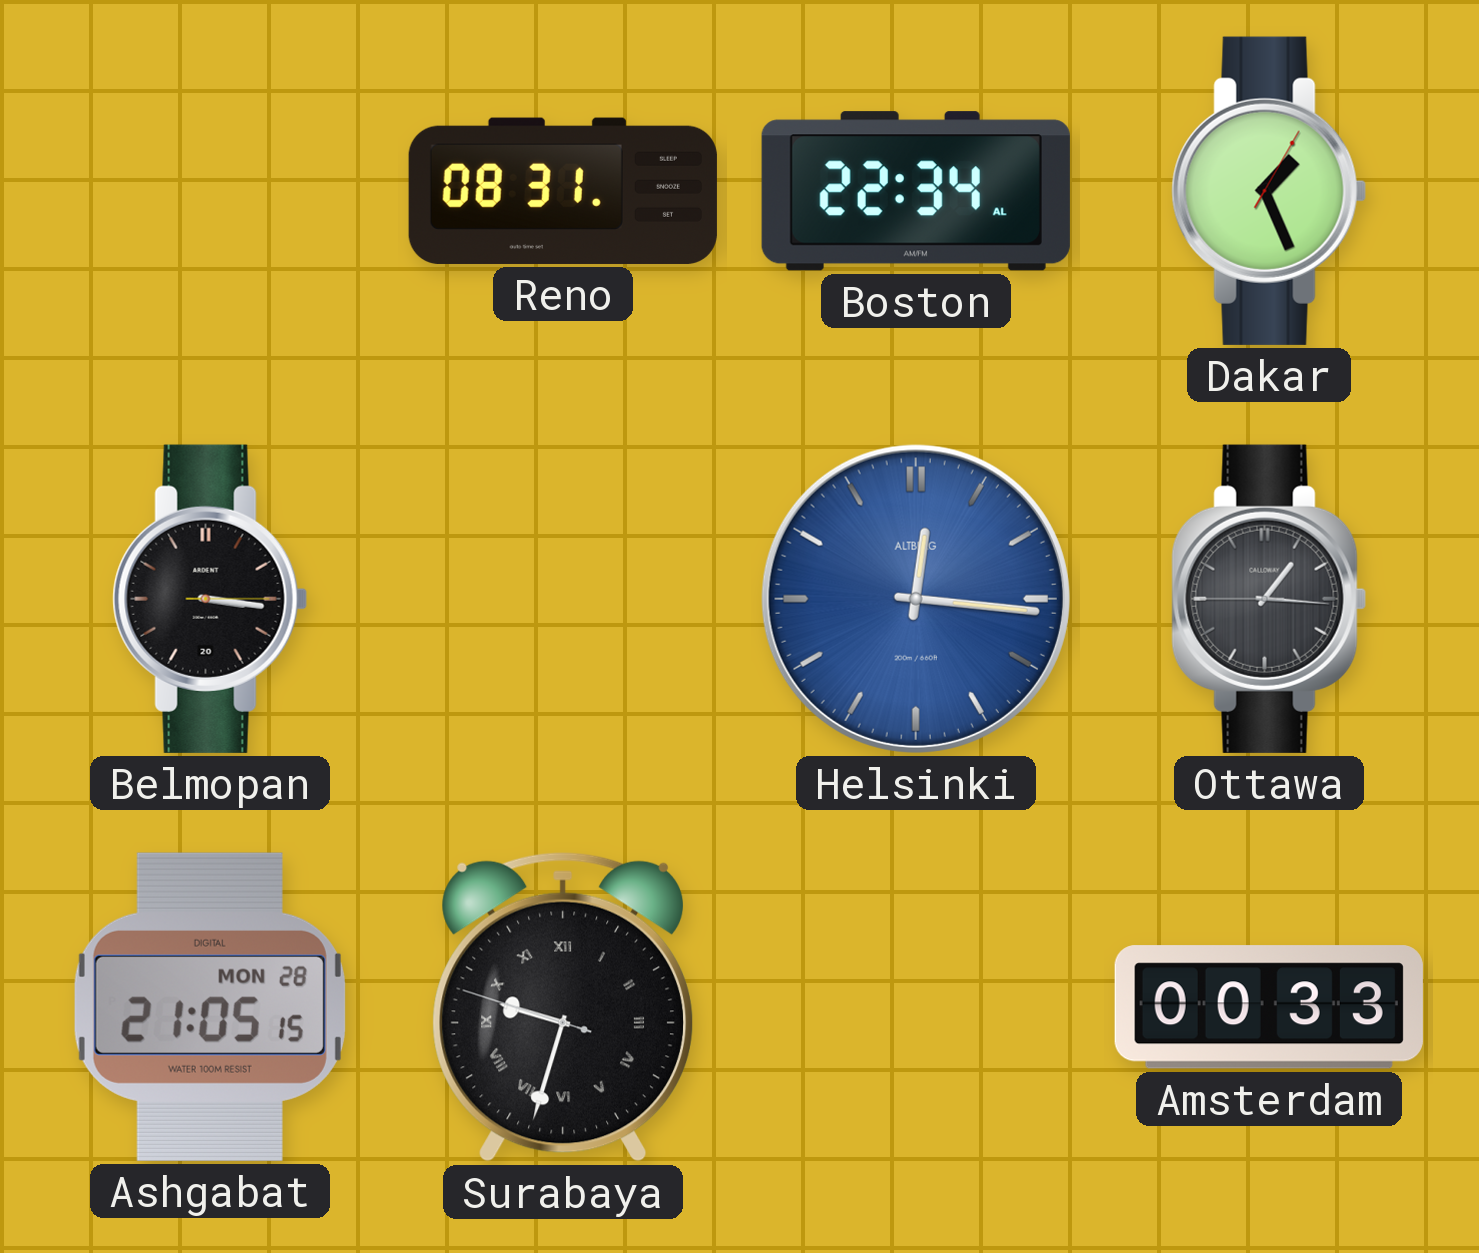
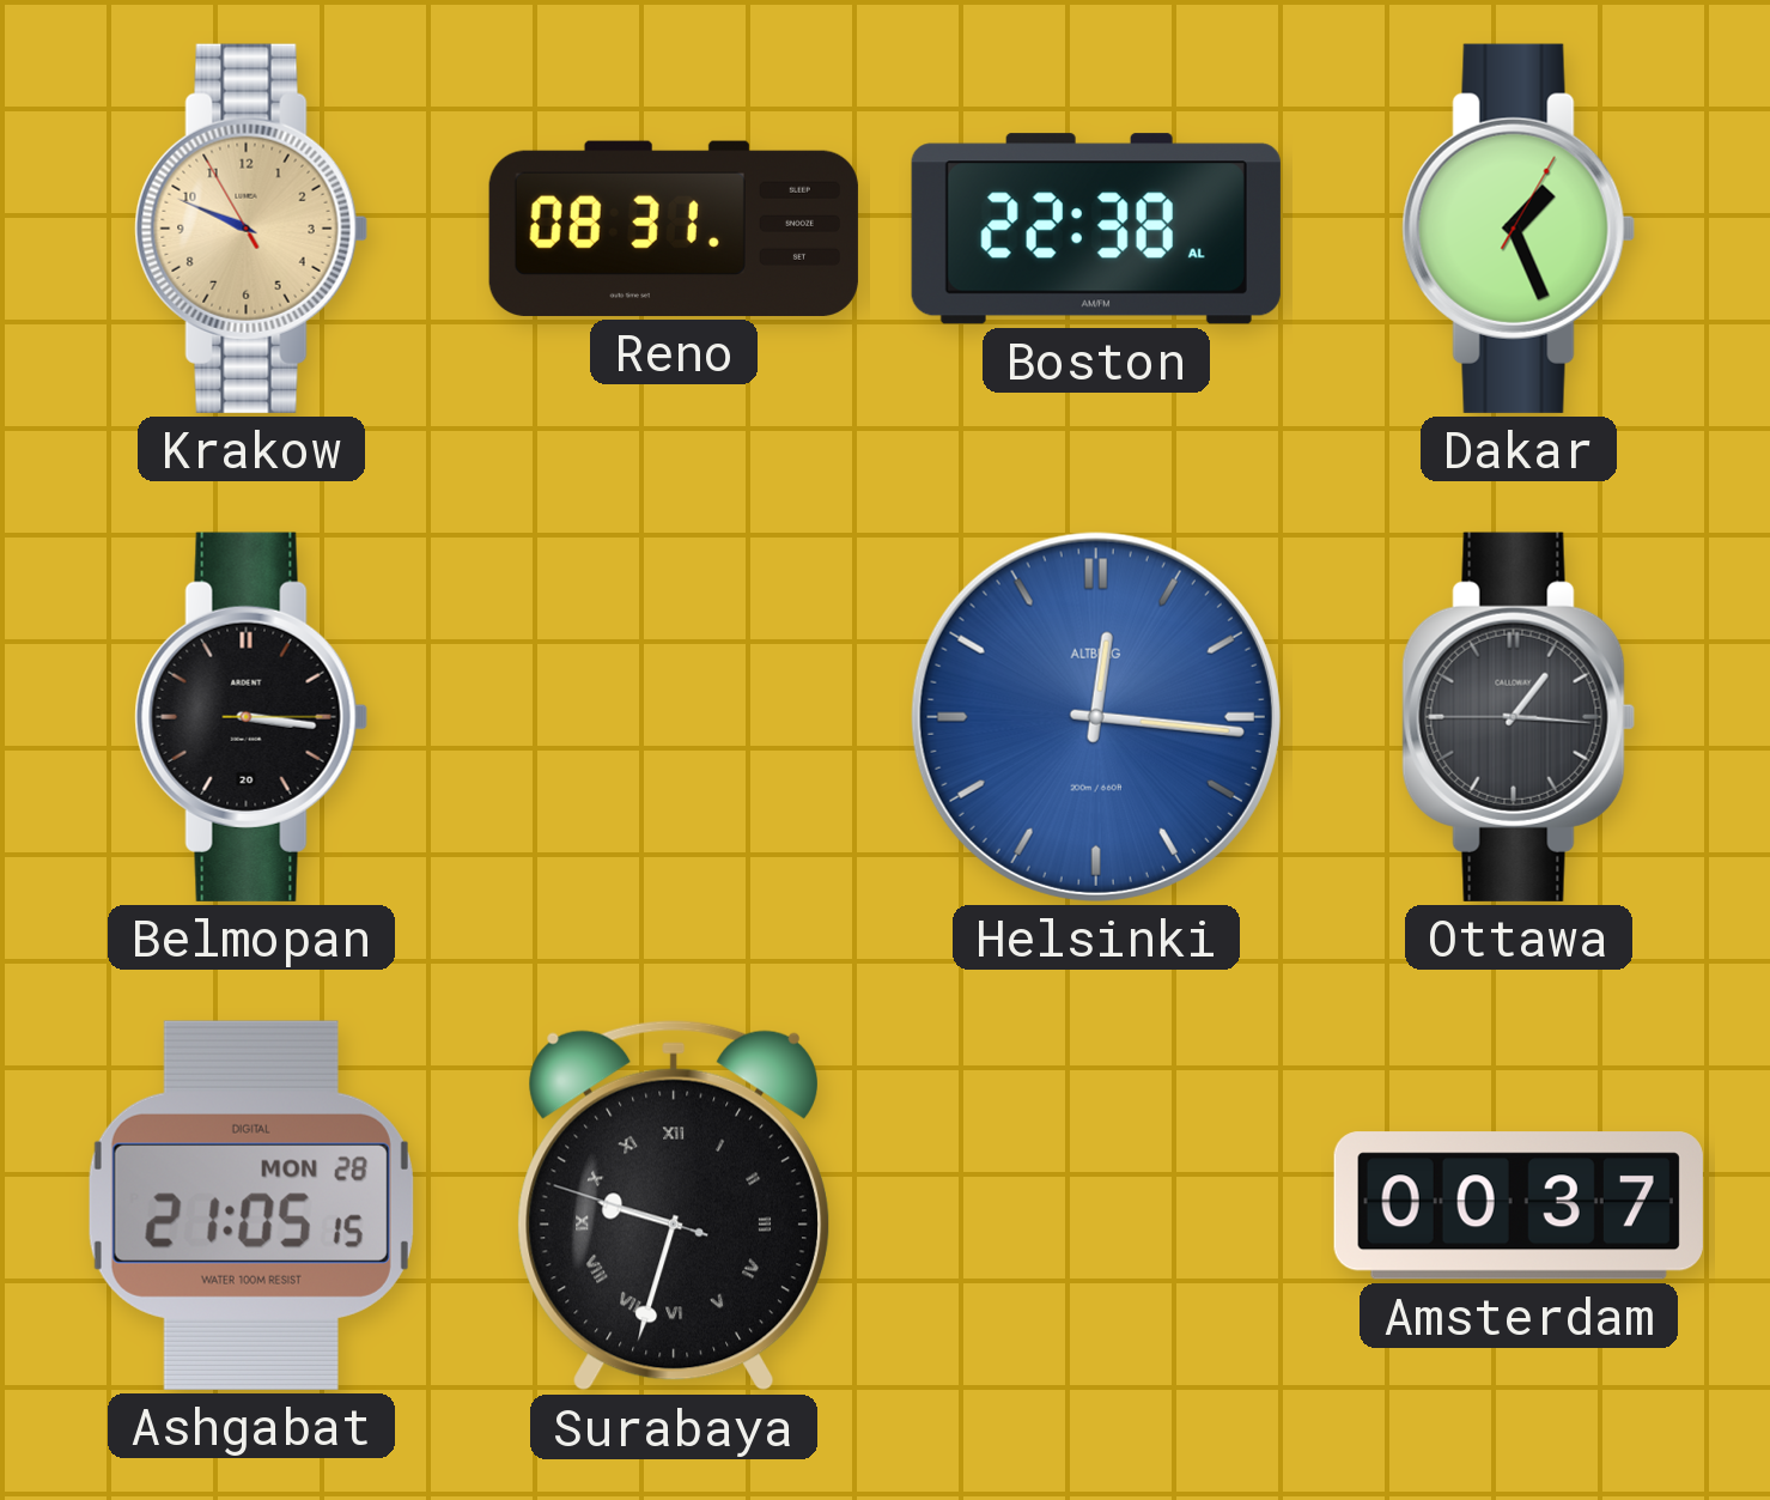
Krakow: none -> 9:48 (251, 229)
Boston: 22:34 -> 22:38 (1096, 229)
Amsterdam: 00:33 -> 00:37 (1519, 1206)
